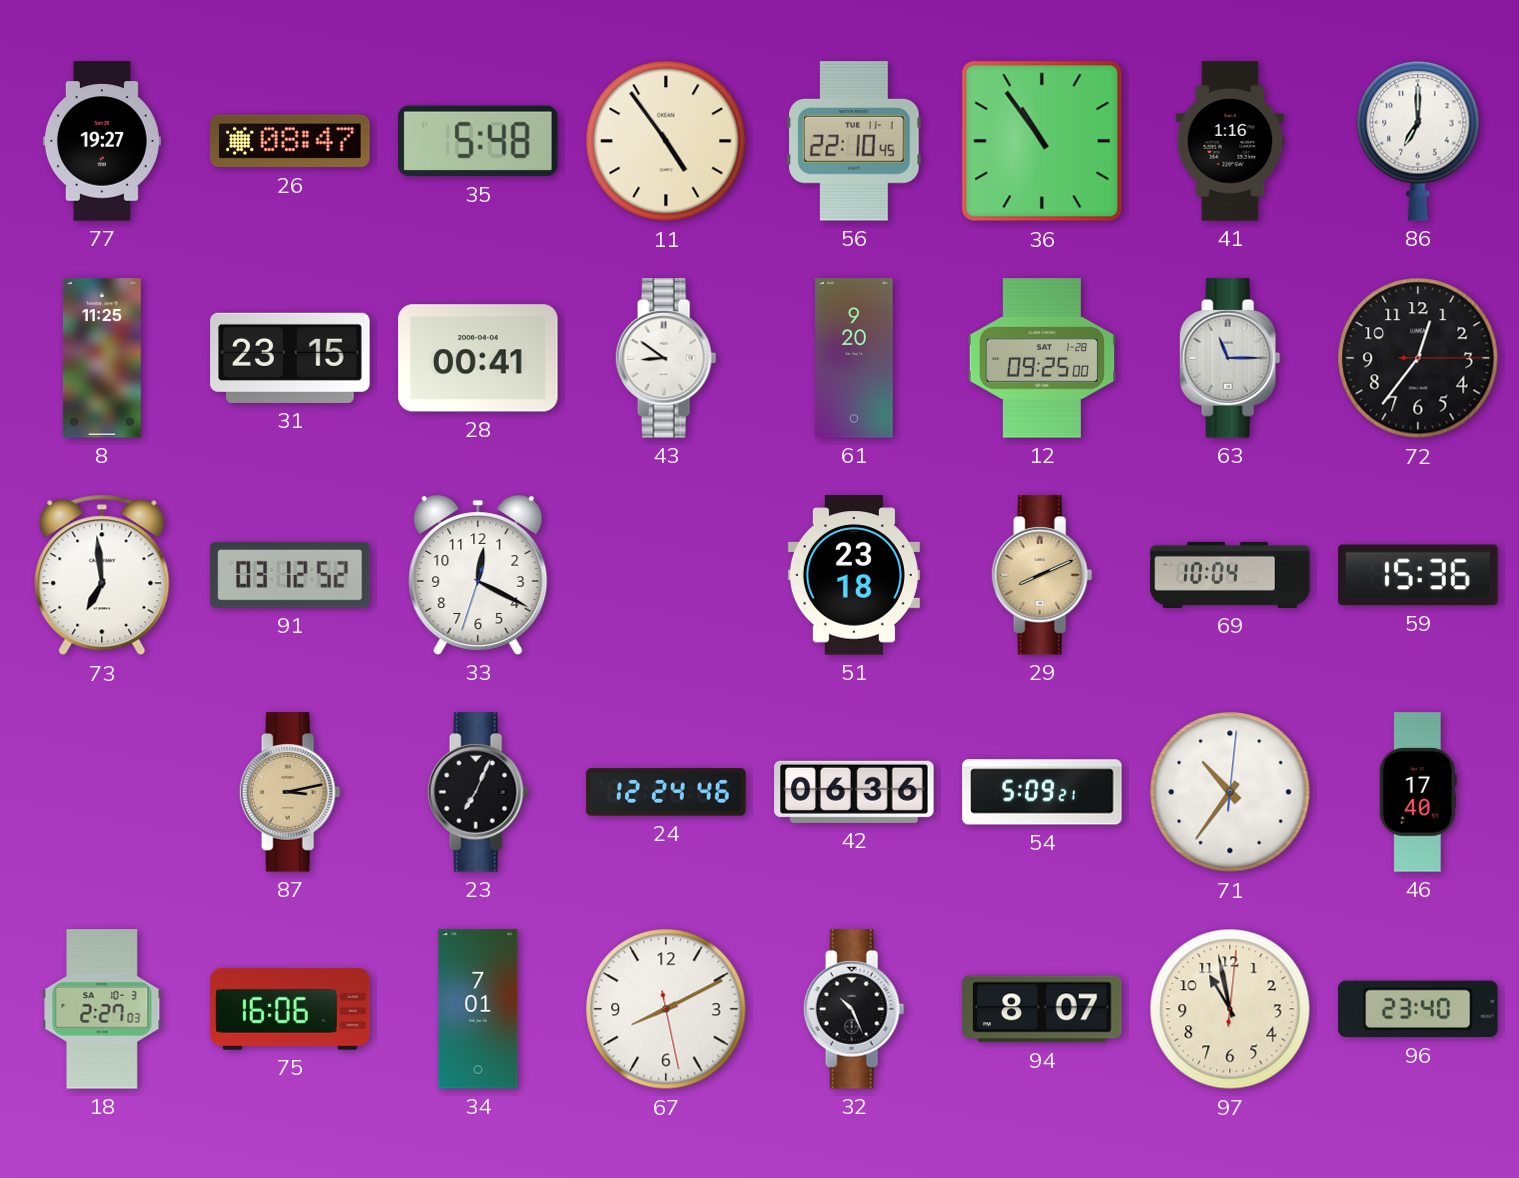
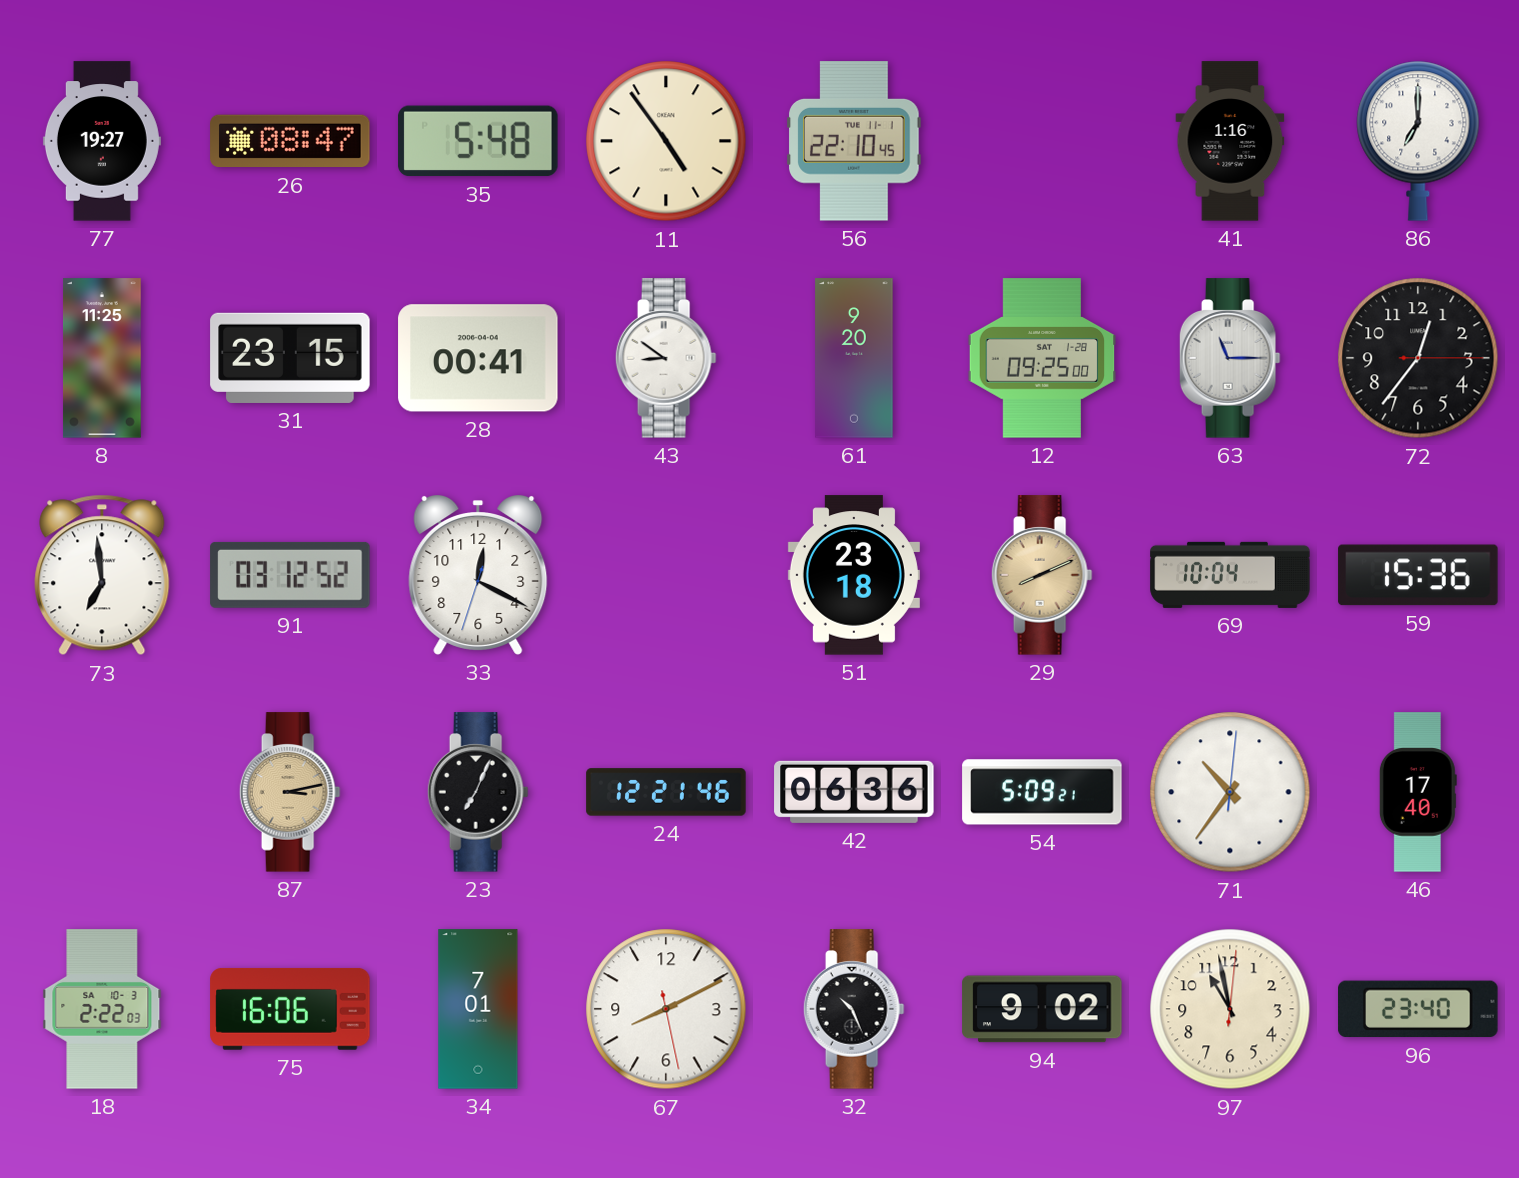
36: 10:54 -> none (1042, 141)
24: 12:24 -> 12:21 (666, 792)
18: 2:27 -> 2:22 (102, 1009)
94: 8:07 -> 9:02 (1042, 1009)
